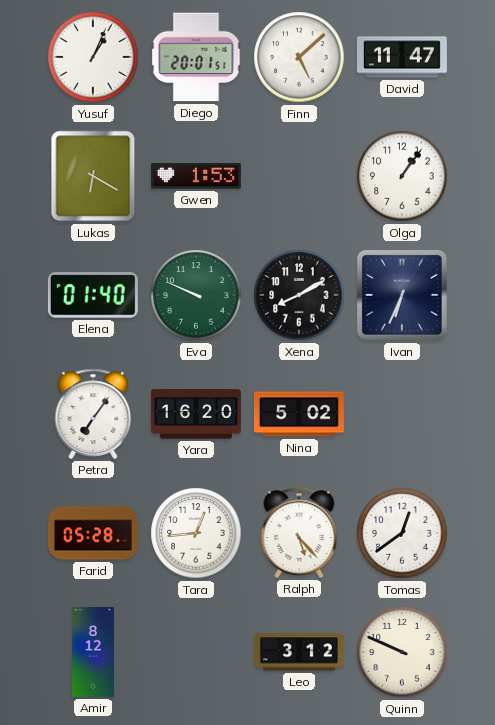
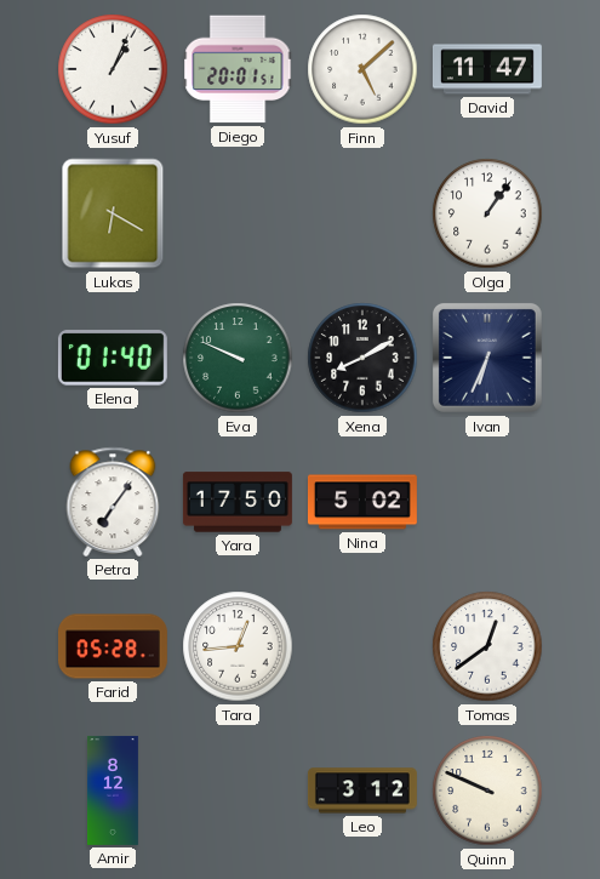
Gwen: 1:53 -> none (196, 176)
Yara: 16:20 -> 17:50 (238, 502)
Ralph: 5:23 -> none (299, 533)
